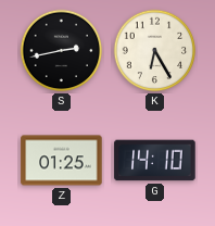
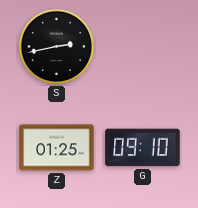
K: 6:25 -> none (155, 51)
G: 14:10 -> 09:10 (143, 148)
